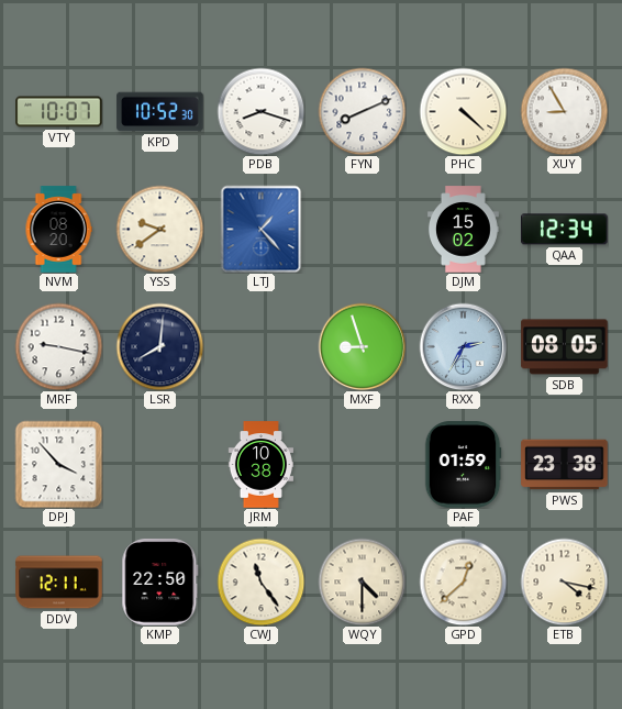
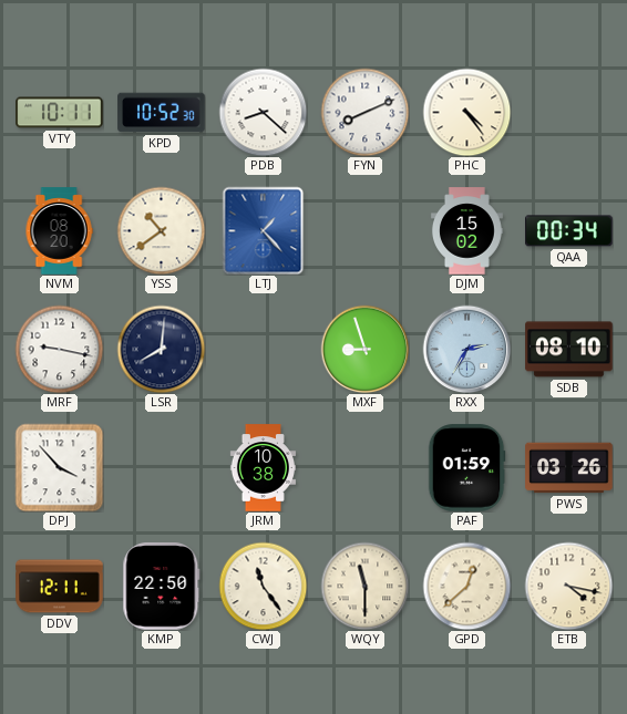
VTY: 10:07 -> 10:11 (60, 113)
PDB: 8:18 -> 8:22 (263, 112)
PHC: 4:22 -> 4:24 (466, 112)
XUY: 8:55 -> none (564, 111)
YSS: 9:39 -> 10:39 (161, 230)
QAA: 12:34 -> 00:34 (569, 231)
SDB: 08:05 -> 08:10 (569, 350)
PWS: 23:38 -> 03:26 (569, 468)
WQY: 4:30 -> 11:30 (364, 586)
